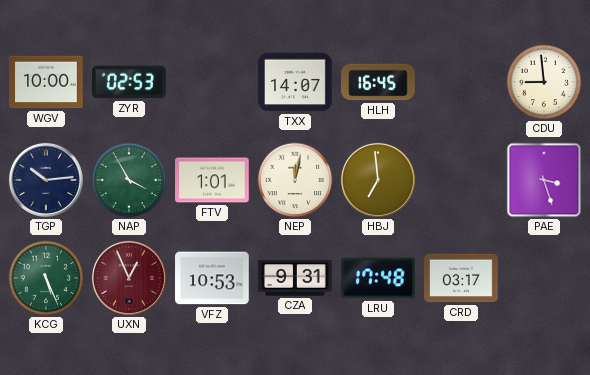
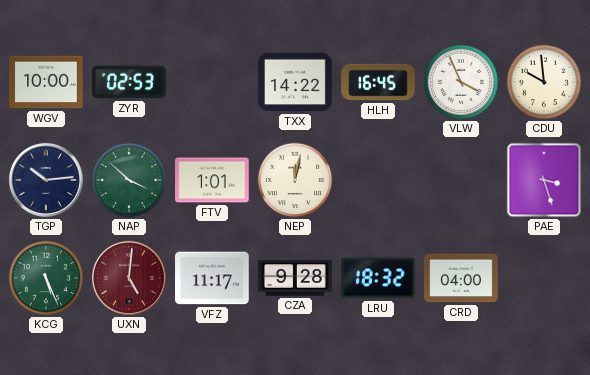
TXX: 14:07 -> 14:22 (295, 82)
VLW: none -> 3:56 (461, 82)
CDU: 8:59 -> 9:59 (544, 82)
NAP: 3:55 -> 3:52 (129, 180)
HBJ: 6:59 -> none (378, 180)
UXN: 12:56 -> 5:01 (129, 278)
VFZ: 10:53 -> 11:17 (212, 278)
CZA: 9:31 -> 9:28 (295, 278)
LRU: 17:48 -> 18:32 (379, 278)
CRD: 03:17 -> 04:00 (461, 278)
